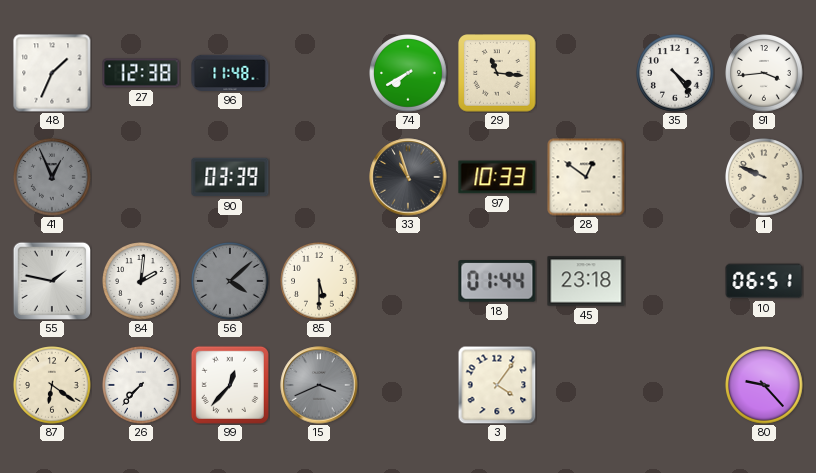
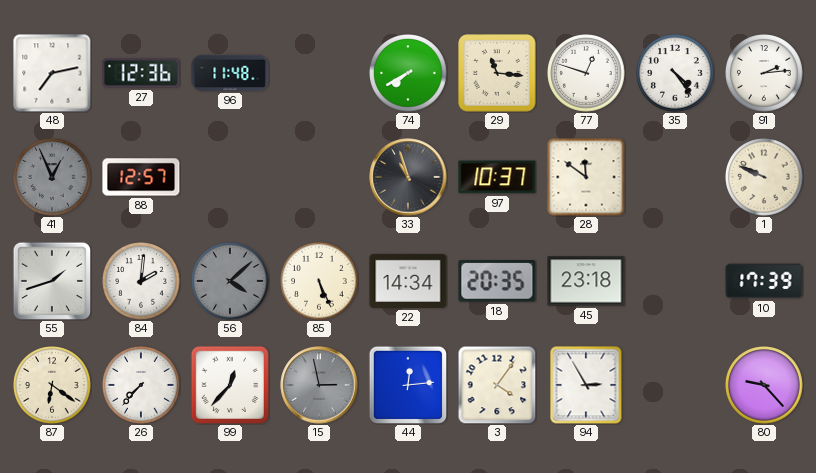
48: 1:34 -> 7:13 (52, 73)
27: 12:38 -> 12:36 (141, 73)
77: none -> 12:48 (586, 73)
91: 3:44 -> 2:14 (764, 73)
88: none -> 12:57 (141, 177)
90: 03:39 -> none (230, 177)
97: 10:33 -> 10:37 (497, 177)
28: 12:51 -> 11:51 (586, 177)
55: 1:47 -> 1:42 (51, 280)
85: 5:30 -> 5:26 (319, 281)
22: none -> 14:34 (408, 281)
18: 01:44 -> 20:35 (497, 281)
10: 06:51 -> 17:39 (764, 281)
15: 3:41 -> 2:58 (319, 385)
44: none -> 12:14 (407, 384)
94: none -> 2:55 (586, 385)
